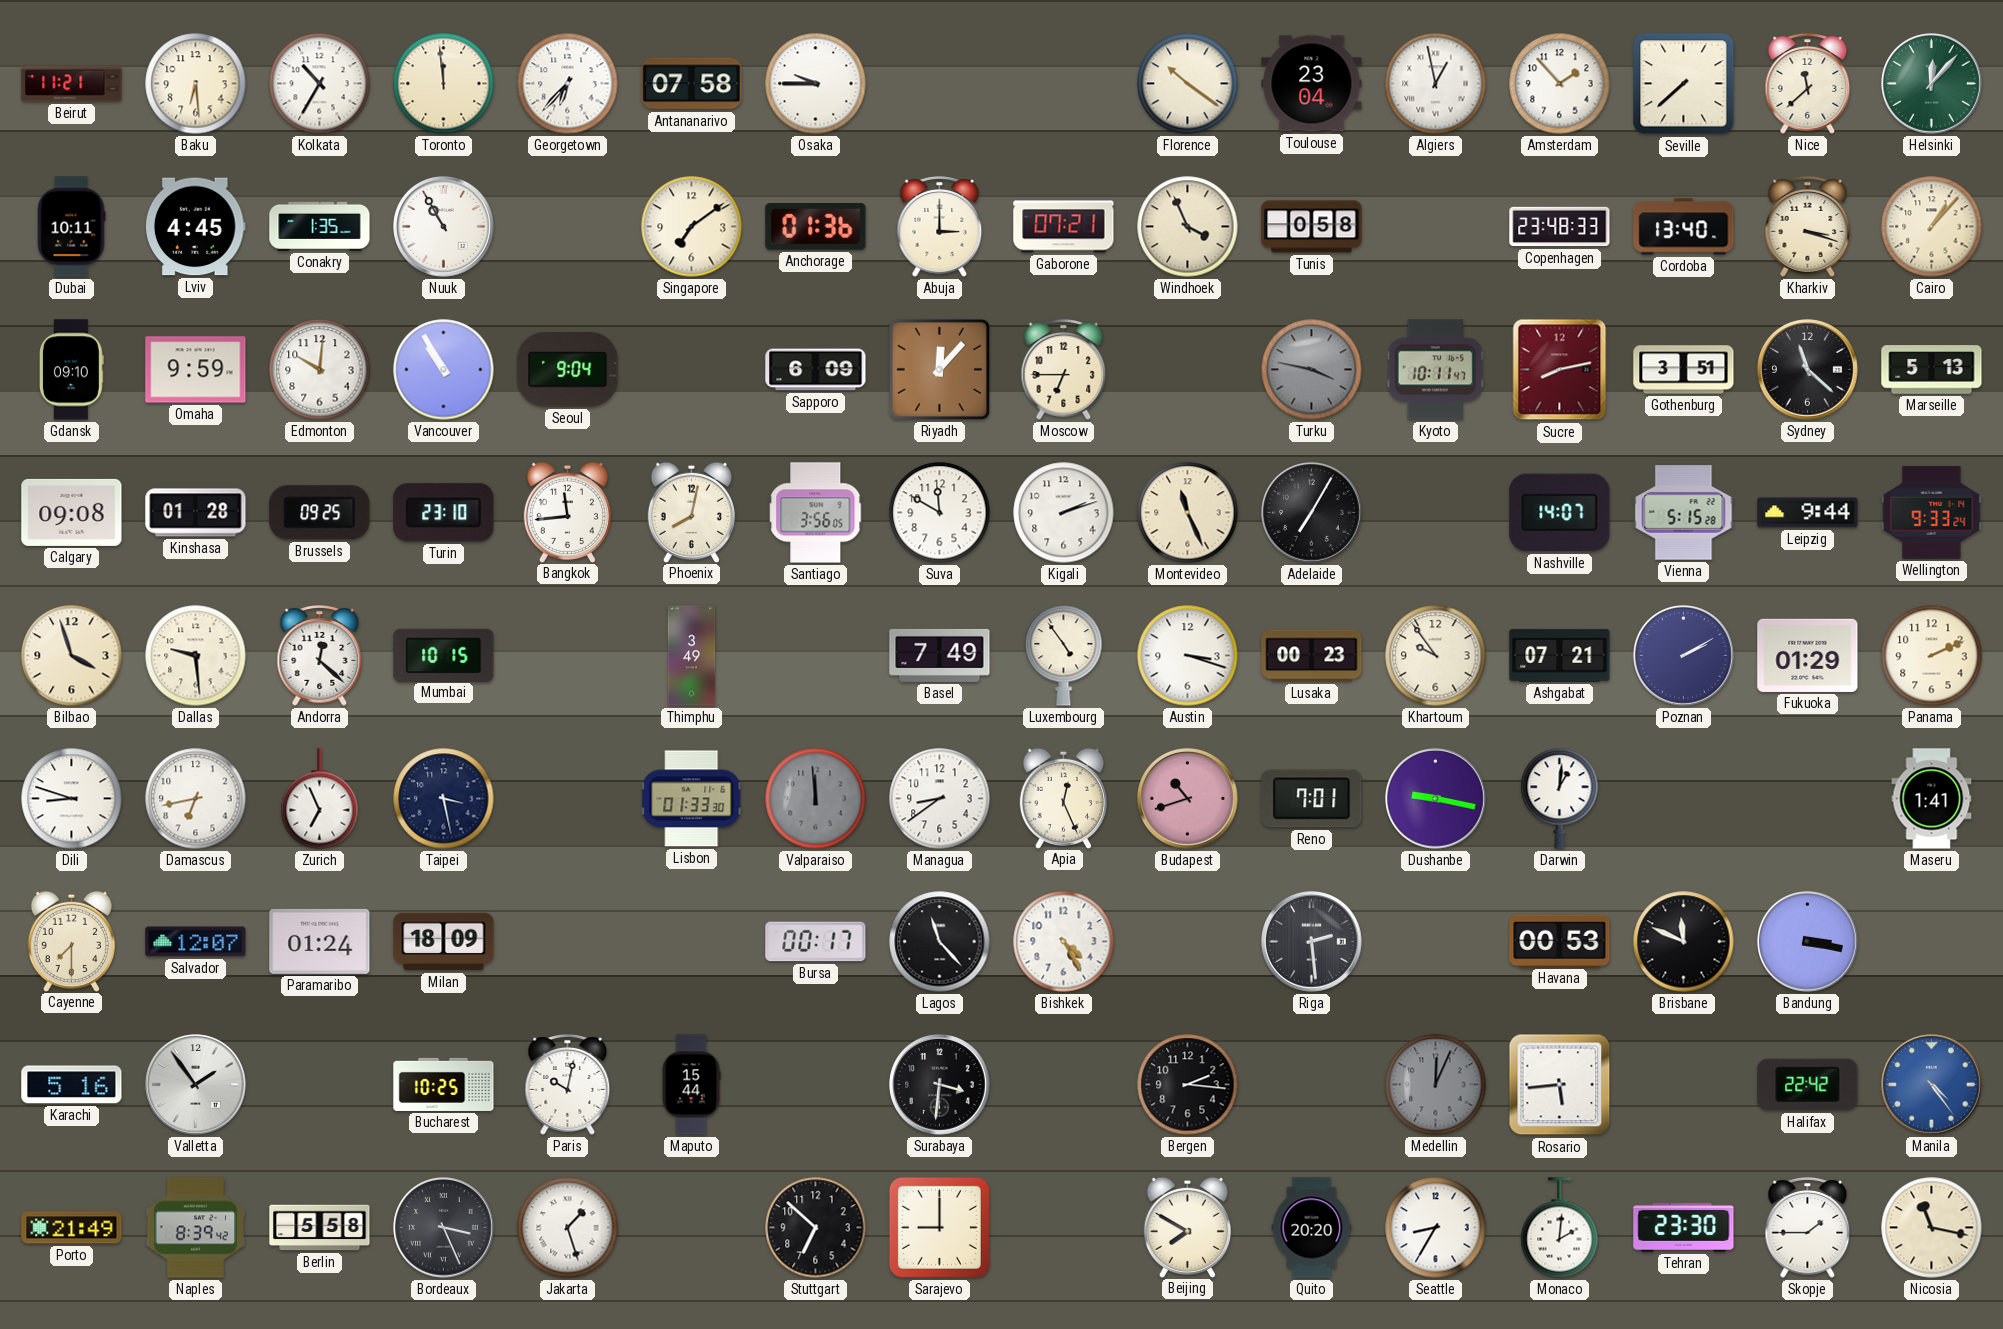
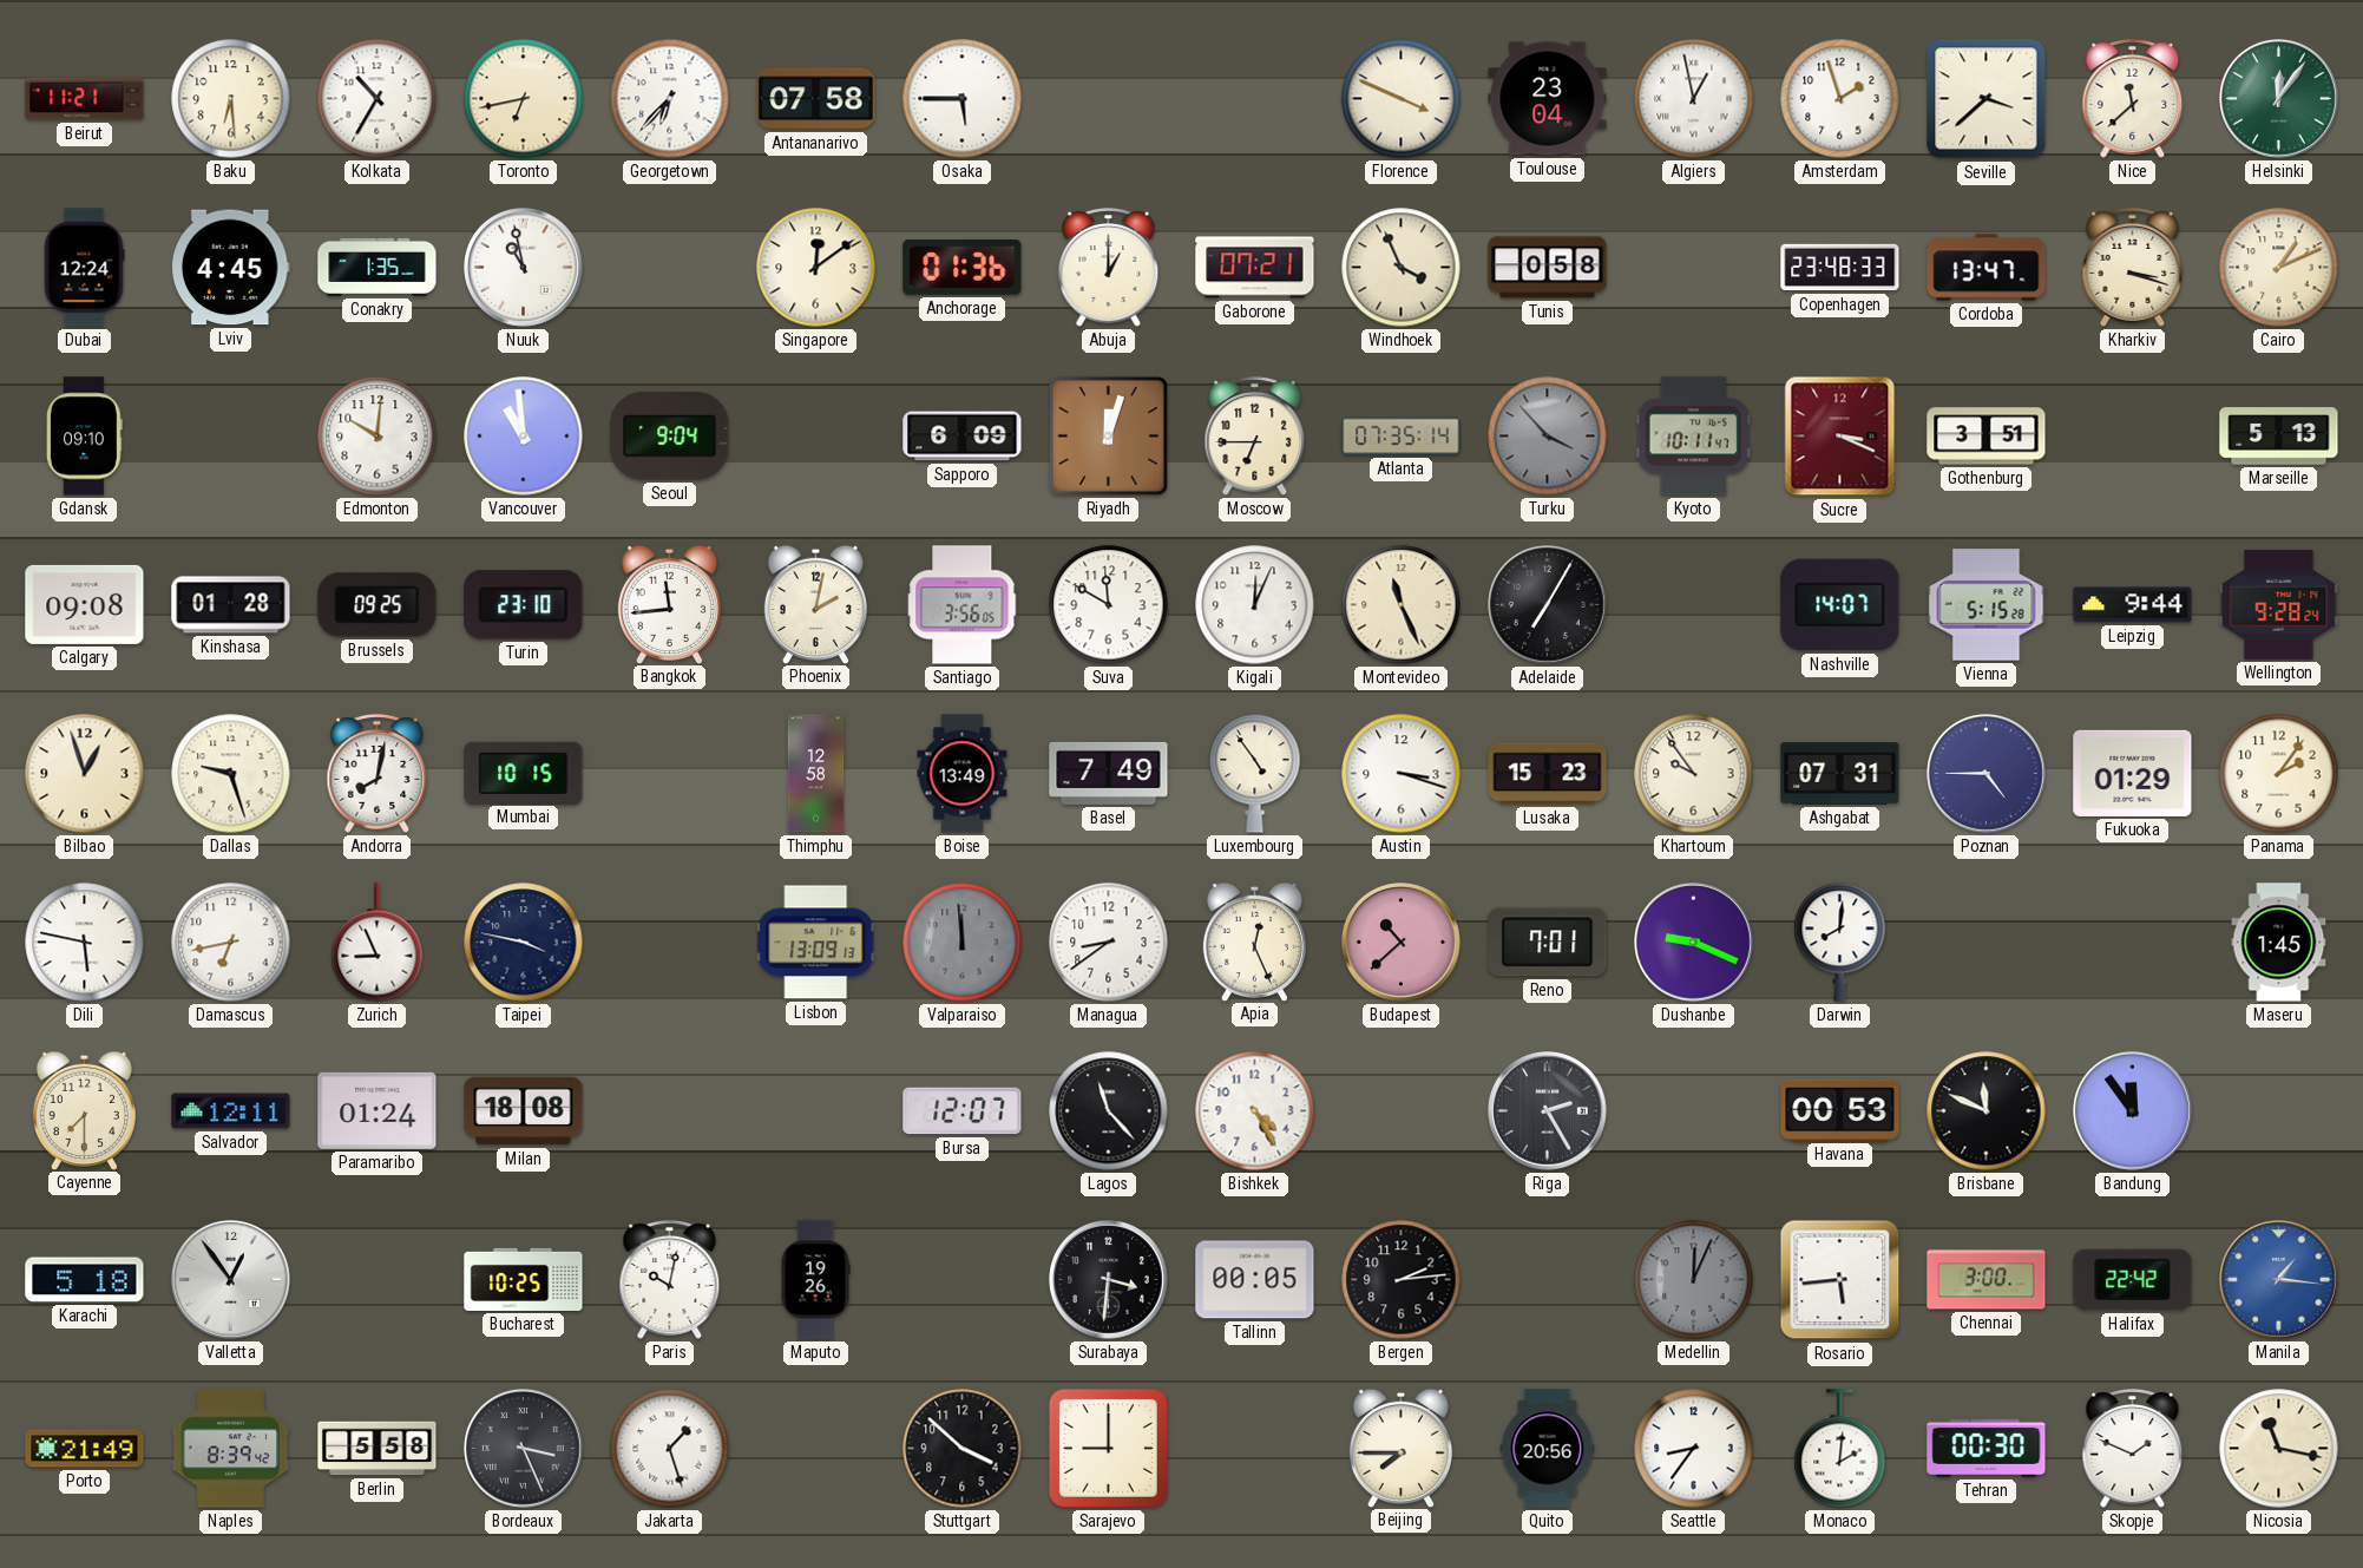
Toronto: 11:59 -> 6:43 (524, 99)
Osaka: 9:45 -> 5:45 (963, 99)
Florence: 10:21 -> 3:49 (1402, 99)
Amsterdam: 1:53 -> 1:57 (1840, 99)
Seville: 7:38 -> 3:38 (1987, 99)
Helsinki: 12:07 -> 12:06 (2279, 99)
Dubai: 10:11 -> 12:24 (84, 268)
Nuuk: 10:55 -> 10:58 (524, 268)
Singapore: 7:09 -> 12:09 (816, 268)
Abuja: 3:00 -> 1:00 (1109, 268)
Cordoba: 13:40 -> 13:47 (1987, 268)
Cairo: 1:07 -> 1:11 (2279, 268)
Omaha: 9:59 -> none (196, 370)
Vancouver: 10:55 -> 10:59 (524, 437)
Riyadh: 12:07 -> 12:03 (1108, 435)
Atlanta: none -> 07:35 (1402, 437)
Turku: 3:47 -> 3:53 (1548, 437)
Sucre: 8:13 -> 3:19 (1840, 437)
Sydney: 11:22 -> none (1808, 370)
Phoenix: 8:02 -> 2:02 (815, 604)
Kigali: 2:12 -> 12:04 (1255, 605)
Wellington: 9:33 -> 9:28 (2279, 605)
Bilbao: 3:57 -> 12:57 (85, 774)
Dallas: 9:29 -> 9:27 (231, 774)
Andorra: 12:22 -> 8:02 (378, 774)
Thimphu: 3:49 -> 12:58 (816, 774)
Boise: none -> 13:49 (963, 774)
Lusaka: 00:23 -> 15:23 (1548, 774)
Ashgabat: 07:21 -> 07:31 (1840, 774)
Poznan: 2:10 -> 4:45 (1987, 774)
Panama: 2:11 -> 2:06 (2279, 774)
Dili: 8:48 -> 5:47 (85, 943)
Zurich: 6:56 -> 8:56 (378, 943)
Taipei: 3:28 -> 3:47 (524, 943)
Lisbon: 01:33 -> 13:09 (816, 943)
Budapest: 10:42 -> 10:38 (1402, 943)
Dushanbe: 9:17 -> 9:19 (1694, 943)
Darwin: 1:01 -> 8:01 (1840, 943)
Maseru: 1:41 -> 1:45 (2279, 943)
Salvador: 12:07 -> 12:11 (231, 1111)
Milan: 18:09 -> 18:08 (524, 1111)
Bursa: 00:17 -> 12:07 (963, 1111)
Riga: 2:29 -> 2:25 (1548, 1111)
Bandung: 3:17 -> 11:54 (2133, 1111)
Karachi: 5:16 -> 5:18 (85, 1280)
Valletta: 1:54 -> 12:54 (231, 1280)
Maputo: 15:44 -> 19:26 (815, 1280)
Tallinn: none -> 00:05 (1255, 1280)
Bergen: 2:16 -> 2:14 (1402, 1280)
Chennai: none -> 3:00 (1987, 1280)
Manila: 4:24 -> 1:16 (2279, 1280)
Stuttgart: 6:52 -> 3:52 (963, 1449)
Beijing: 7:50 -> 7:45 (1400, 1448)
Quito: 20:20 -> 20:56 (1548, 1449)
Seattle: 8:35 -> 8:36 (1694, 1449)
Tehran: 23:30 -> 00:30 (1987, 1448)
Skopje: 1:45 -> 1:49 (2133, 1449)
